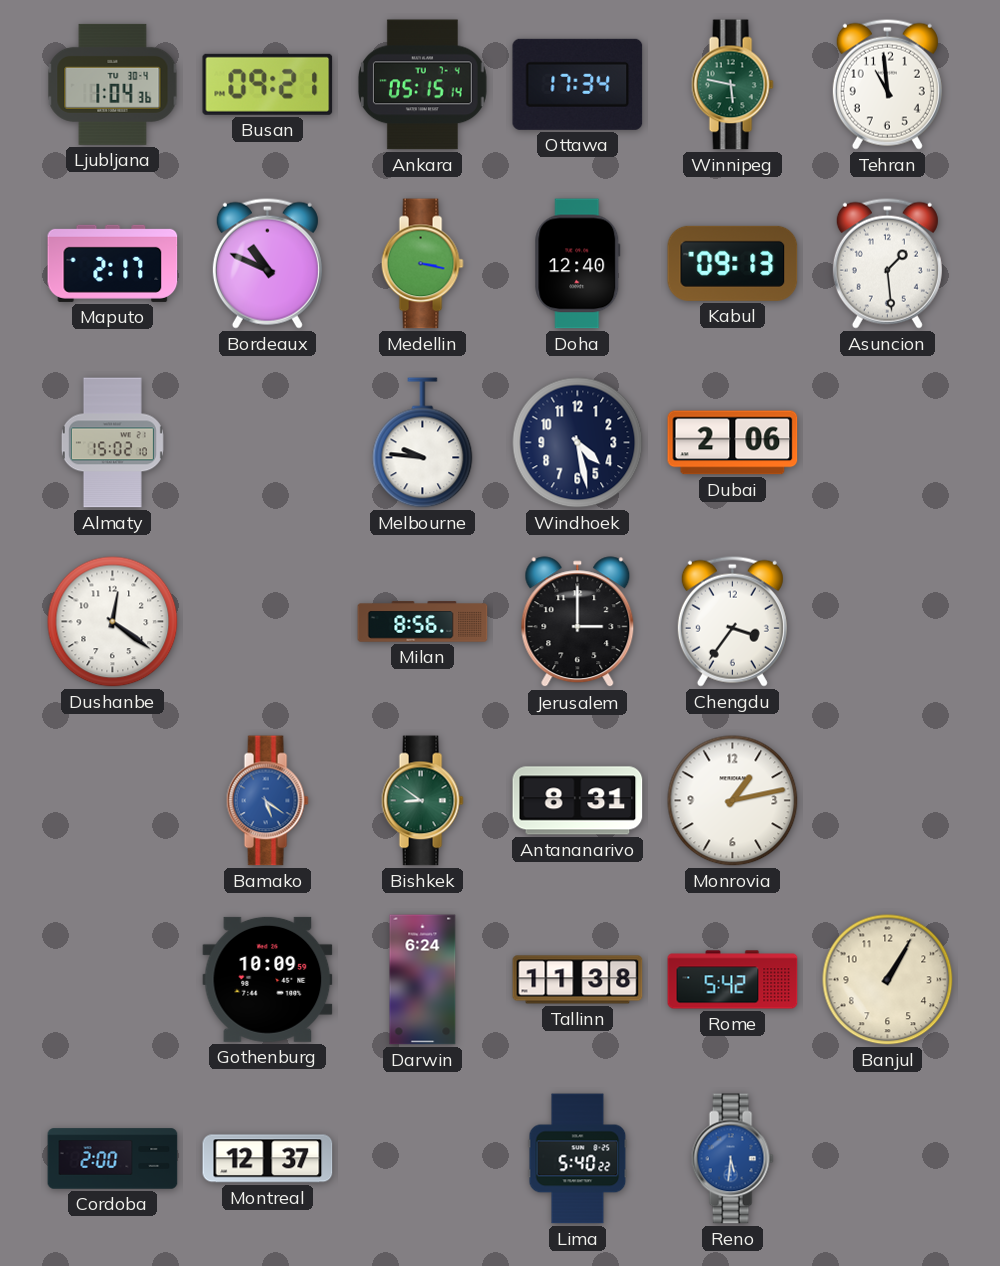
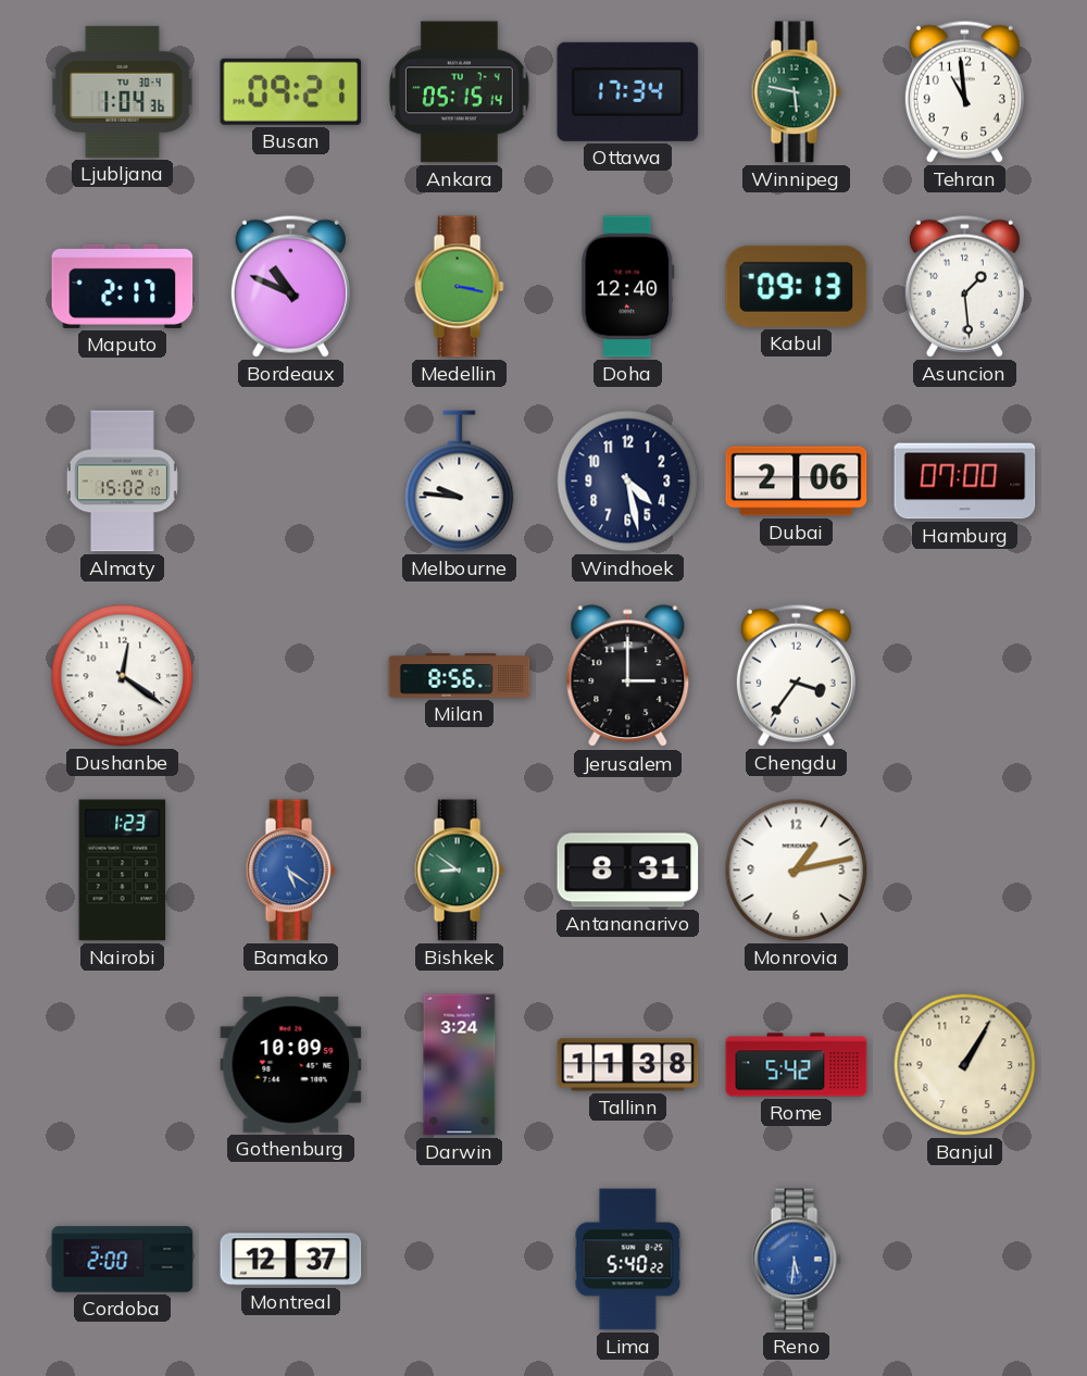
Hamburg: none -> 07:00 (965, 481)
Nairobi: none -> 1:23 (123, 871)
Darwin: 6:24 -> 3:24 (460, 1065)
